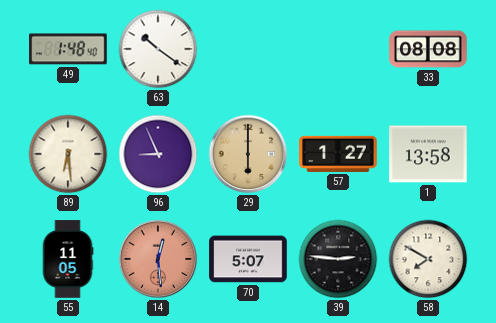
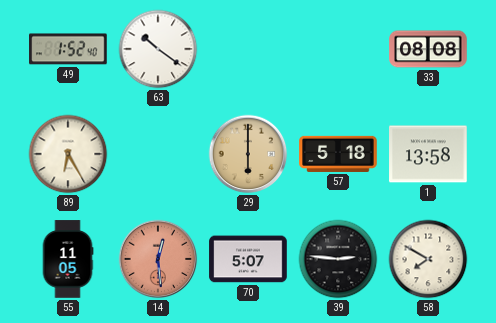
49: 1:48 -> 1:52 (68, 49)
89: 6:29 -> 6:25 (68, 154)
96: 8:56 -> none (158, 154)
57: 1:27 -> 5:18 (338, 154)
